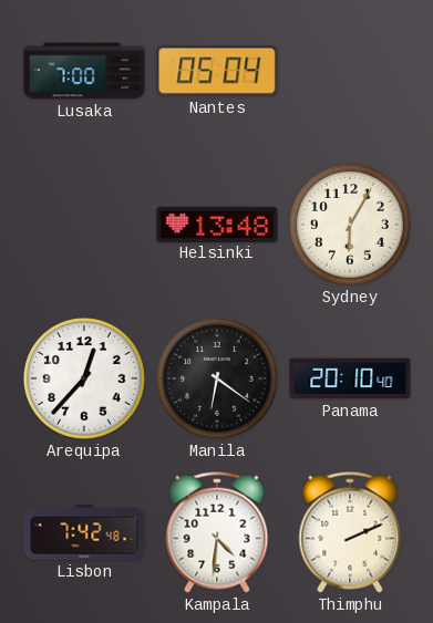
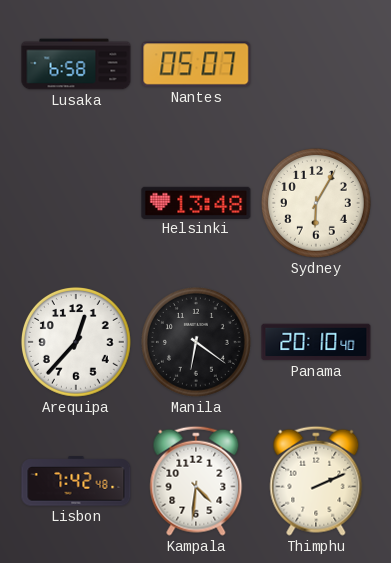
Lusaka: 7:00 -> 6:58 (76, 64)
Nantes: 05:04 -> 05:07 (196, 64)
